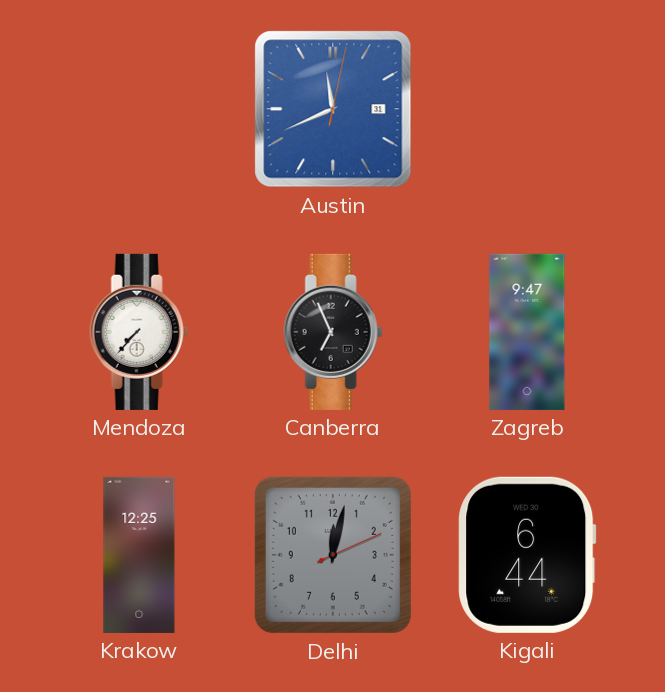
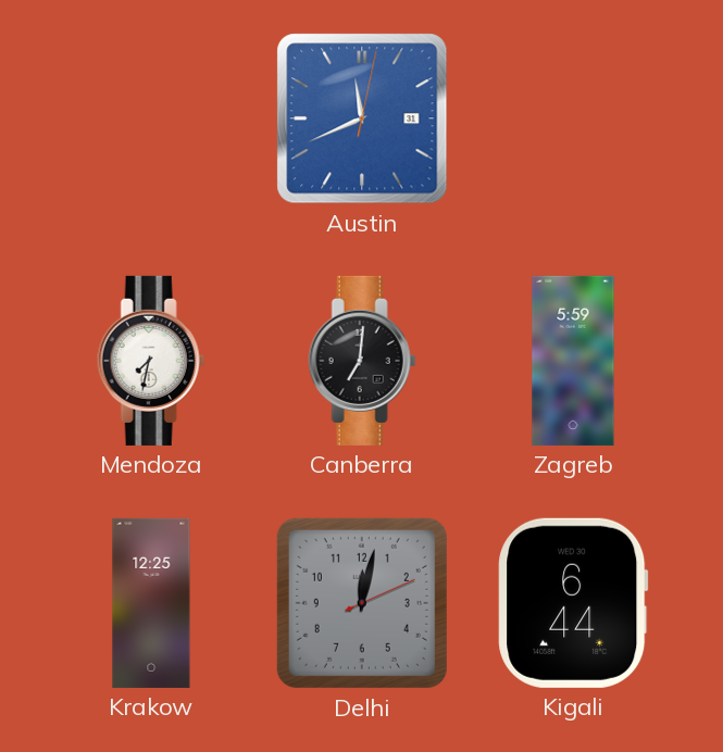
Mendoza: 7:37 -> 7:32 (151, 361)
Canberra: 6:56 -> 7:01 (362, 361)
Zagreb: 9:47 -> 5:59 (573, 361)
